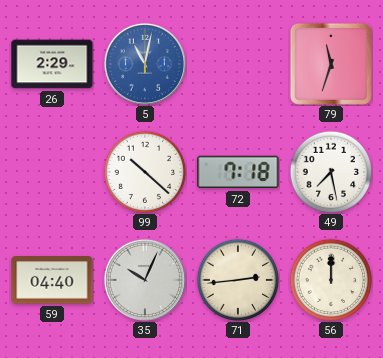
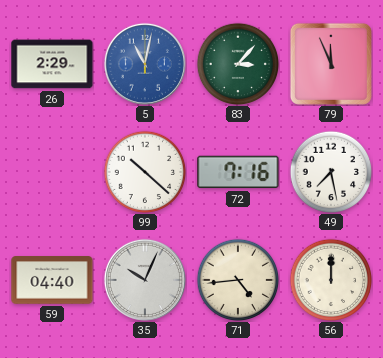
83: none -> 3:07 (238, 64)
79: 11:33 -> 11:56 (331, 64)
72: 7:18 -> 7:16 (238, 172)
71: 2:44 -> 4:44 (238, 280)
